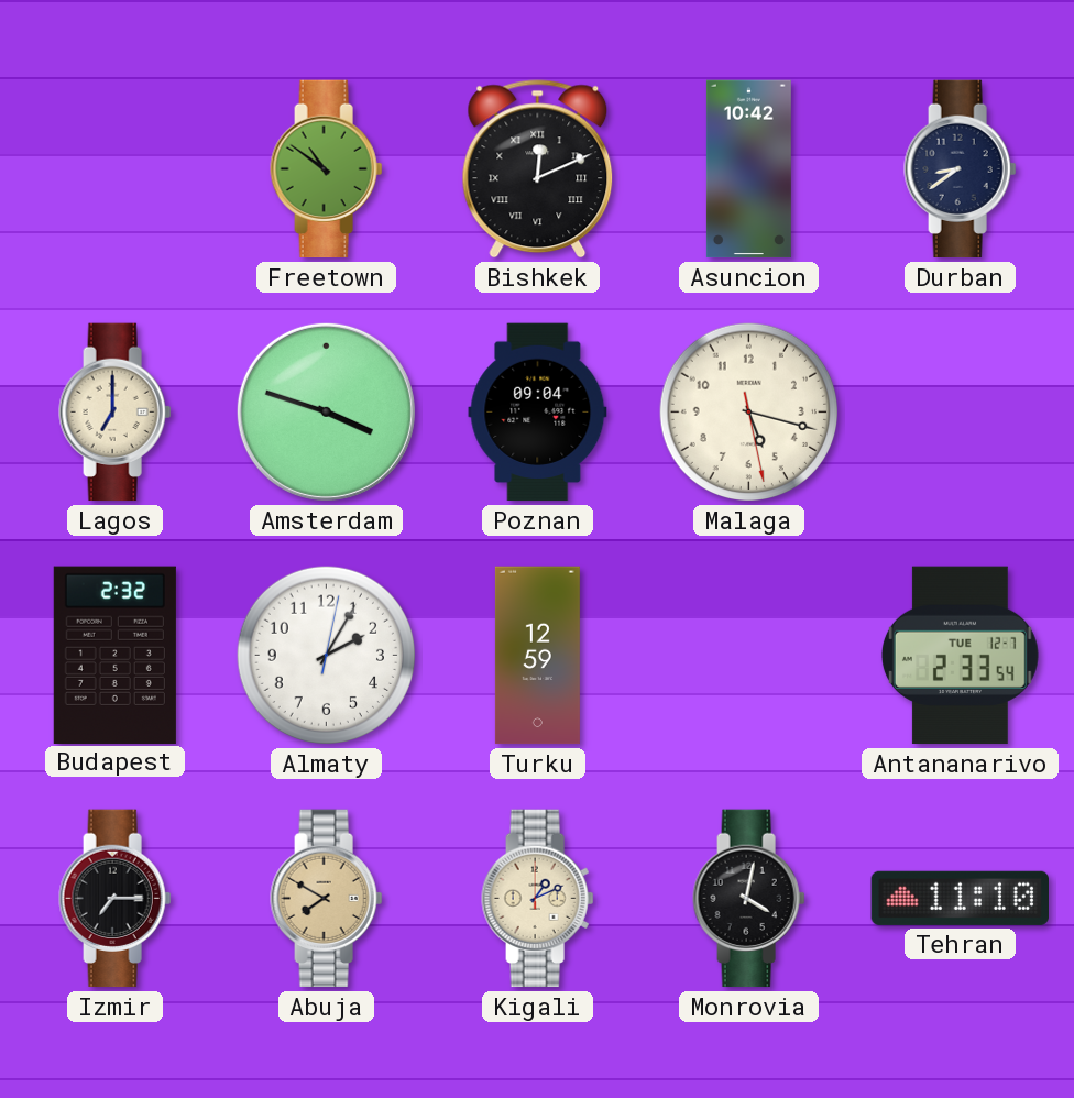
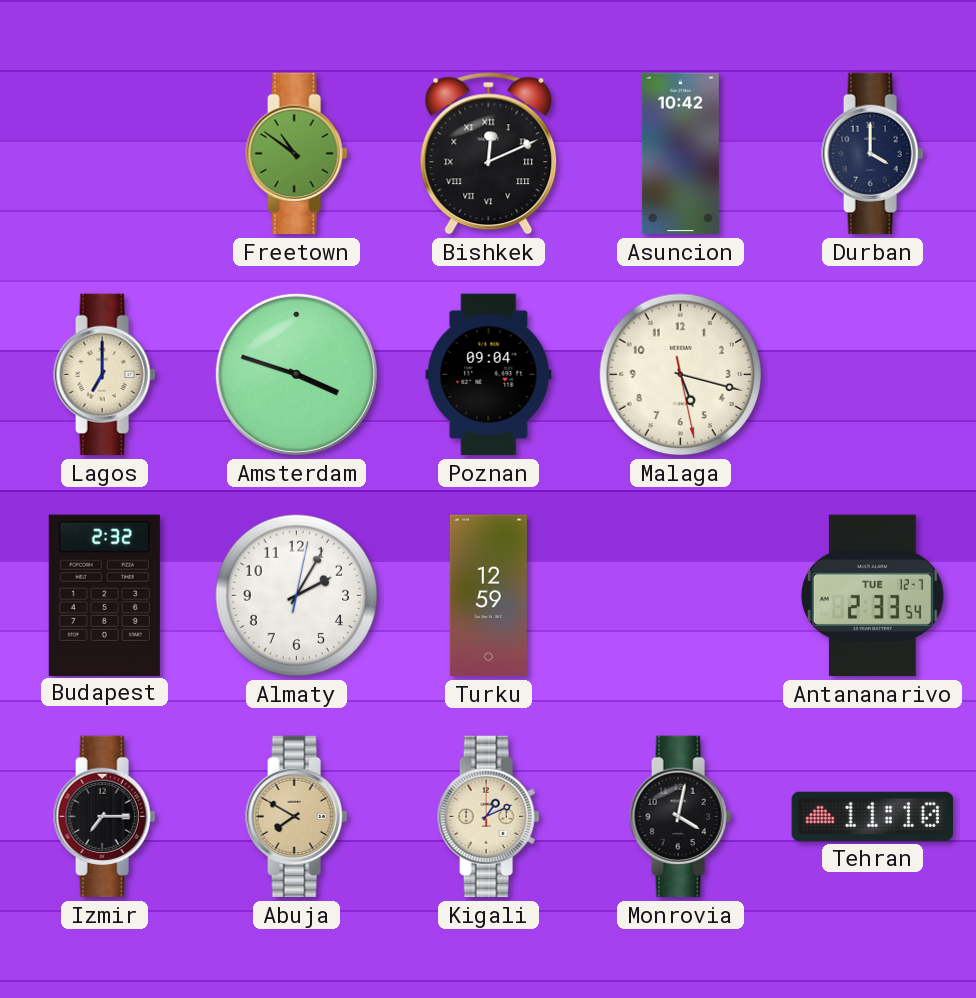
Durban: 8:39 -> 4:00 (873, 154)
